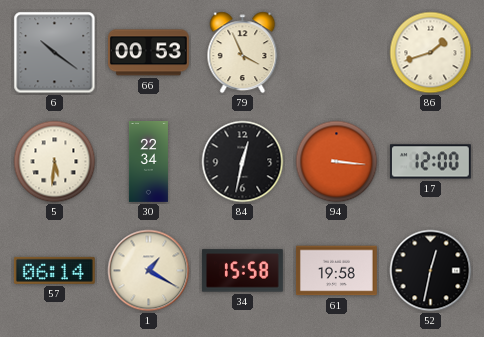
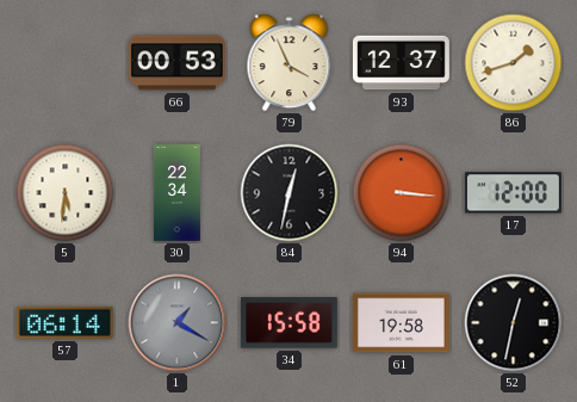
6: 10:21 -> none (55, 53)
93: none -> 12:37 (401, 63)
1 dial: cream -> grey (178, 323)
